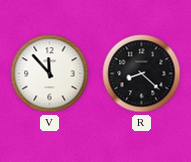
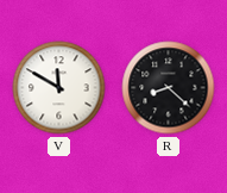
V: 11:53 -> 11:50 (59, 88)
